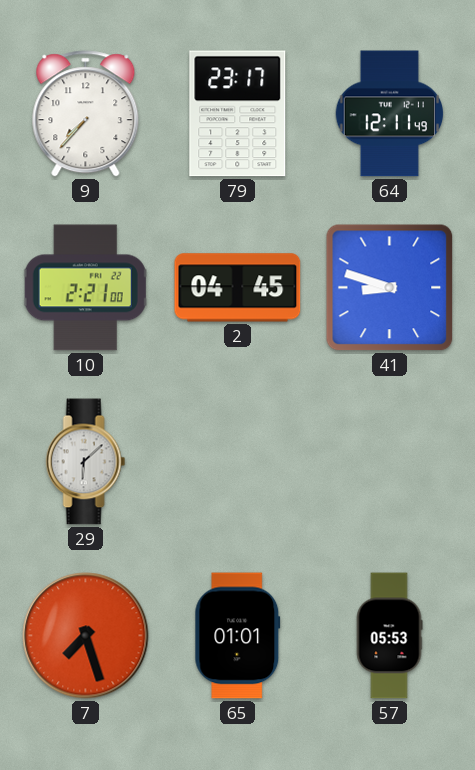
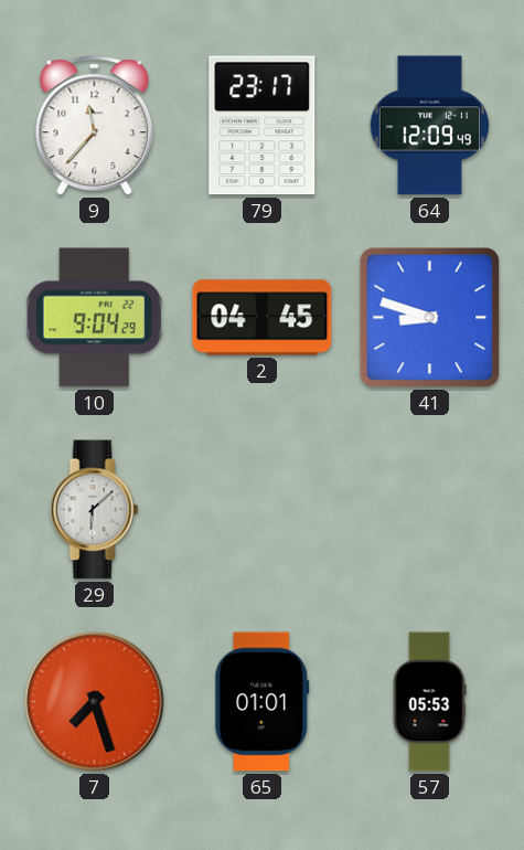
9: 7:37 -> 11:37 (95, 126)
64: 12:11 -> 12:09 (430, 126)
10: 2:21 -> 9:04 (95, 318)
